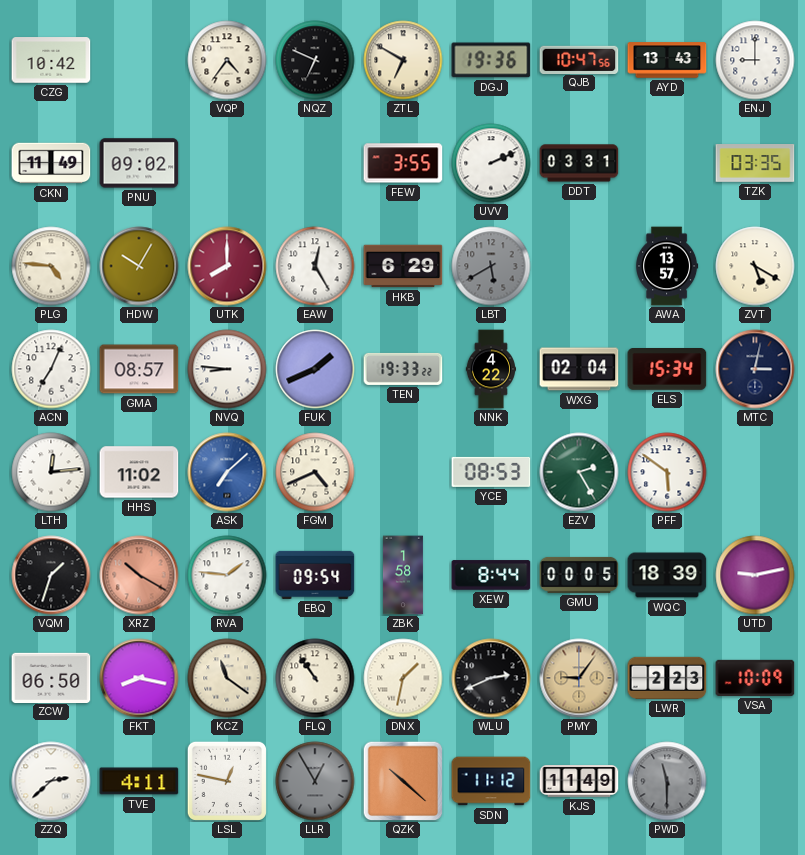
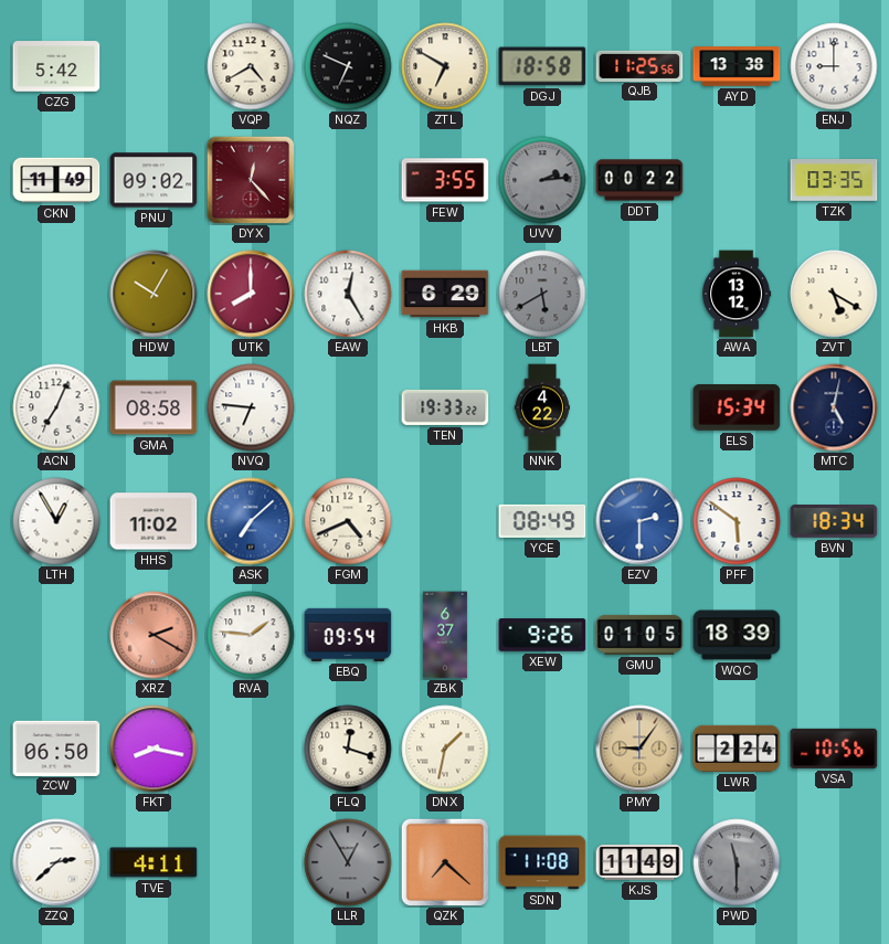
CZG: 10:42 -> 5:42 (56, 66)
VQP: 4:36 -> 4:40 (251, 66)
DGJ: 19:36 -> 18:58 (542, 66)
QJB: 10:47 -> 11:25 (639, 65)
AYD: 13:43 -> 13:38 (737, 66)
DYX: none -> 12:23 (251, 180)
UVV: 2:11 -> 2:14 (542, 180)
UVV dial: white -> grey (542, 180)
DDT: 03:31 -> 00:22 (639, 180)
PLG: 4:46 -> none (51, 266)
AWA: 13:57 -> 13:12 (737, 294)
GMA: 08:57 -> 08:58 (154, 407)
NVQ: 8:46 -> 6:46 (251, 407)
FUK: 1:41 -> none (315, 369)
WXG: 02:04 -> none (579, 369)
MTC: 3:02 -> 5:02 (834, 407)
LTH: 12:14 -> 12:55 (56, 521)
YCE: 08:53 -> 08:49 (542, 521)
EZV: 2:25 -> 2:30 (639, 521)
EZV dial: green -> blue (639, 521)
BVN: none -> 18:34 (834, 521)
VQM: 1:33 -> none (51, 575)
XRZ: 10:20 -> 2:20 (154, 635)
ZBK: 1:58 -> 6:37 (445, 635)
XEW: 8:44 -> 9:26 (542, 635)
GMU: 00:05 -> 01:05 (639, 635)
UTD: 9:13 -> none (755, 575)
KCZ: 11:21 -> none (227, 678)
FLQ: 10:54 -> 12:18 (348, 749)
WLU: 2:41 -> none (491, 678)
LWR: 2:23 -> 2:24 (737, 749)
VSA: 10:09 -> 10:56 (834, 749)
LSL: 12:47 -> none (227, 781)
QZK: 10:22 -> 7:22 (445, 862)
SDN: 11:12 -> 11:08 (542, 862)
